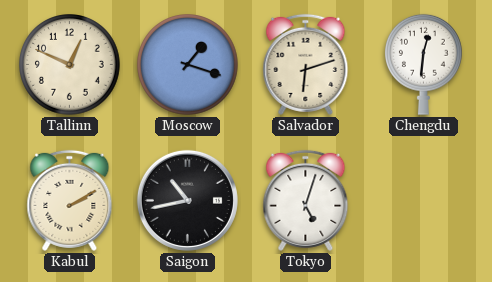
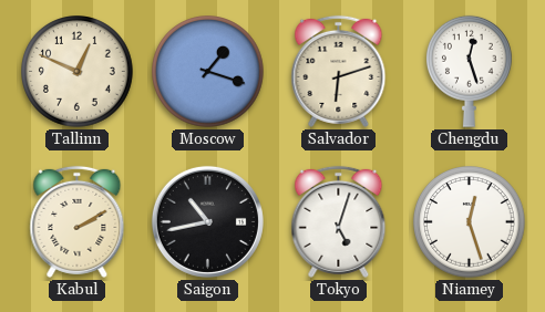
Chengdu: 12:31 -> 12:27 (470, 71)
Niamey: none -> 12:27 (470, 222)
